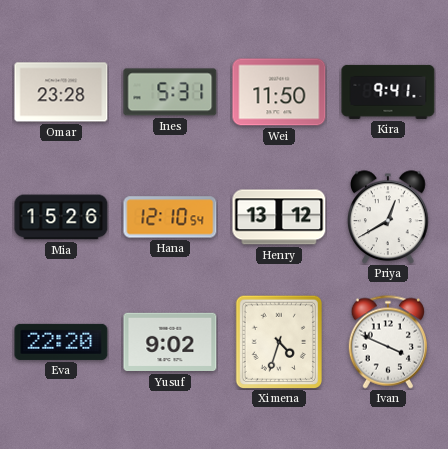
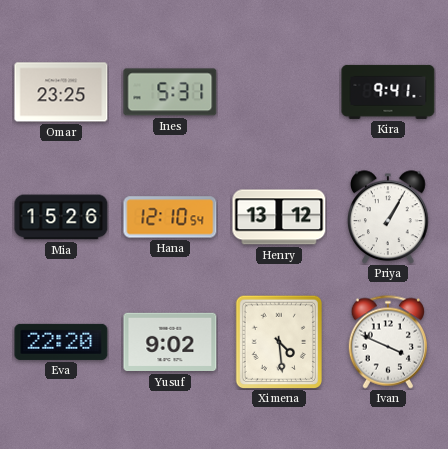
Omar: 23:28 -> 23:25 (61, 92)
Wei: 11:50 -> none (279, 92)
Priya: 12:40 -> 1:05 (389, 217)
Ximena: 4:33 -> 4:29 (278, 342)
